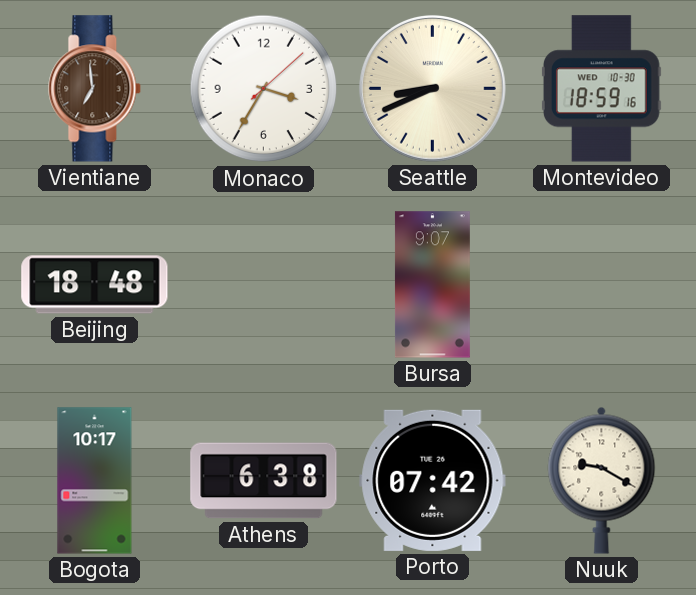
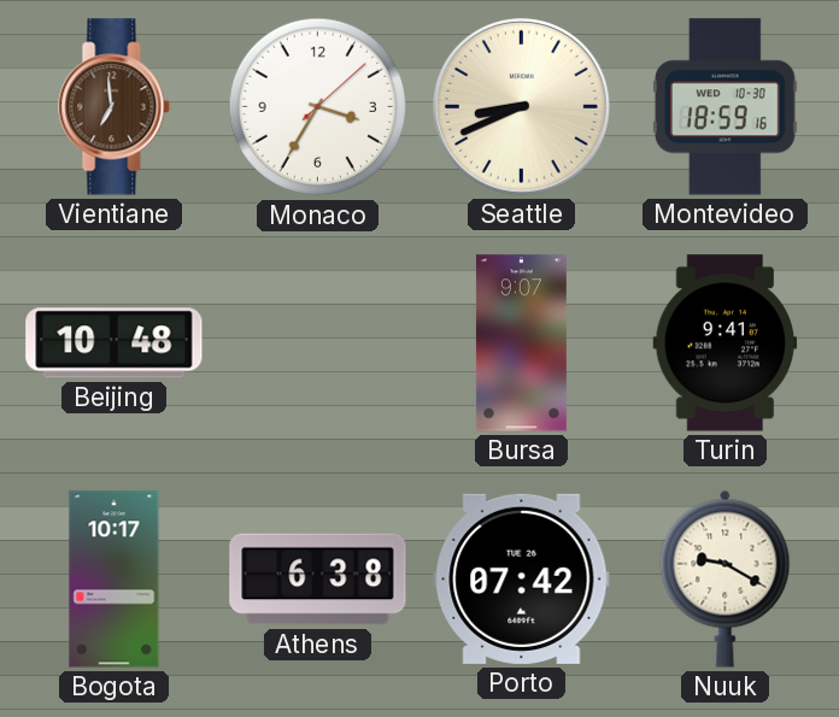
Beijing: 18:48 -> 10:48 (115, 343)
Turin: none -> 9:41 (726, 343)
